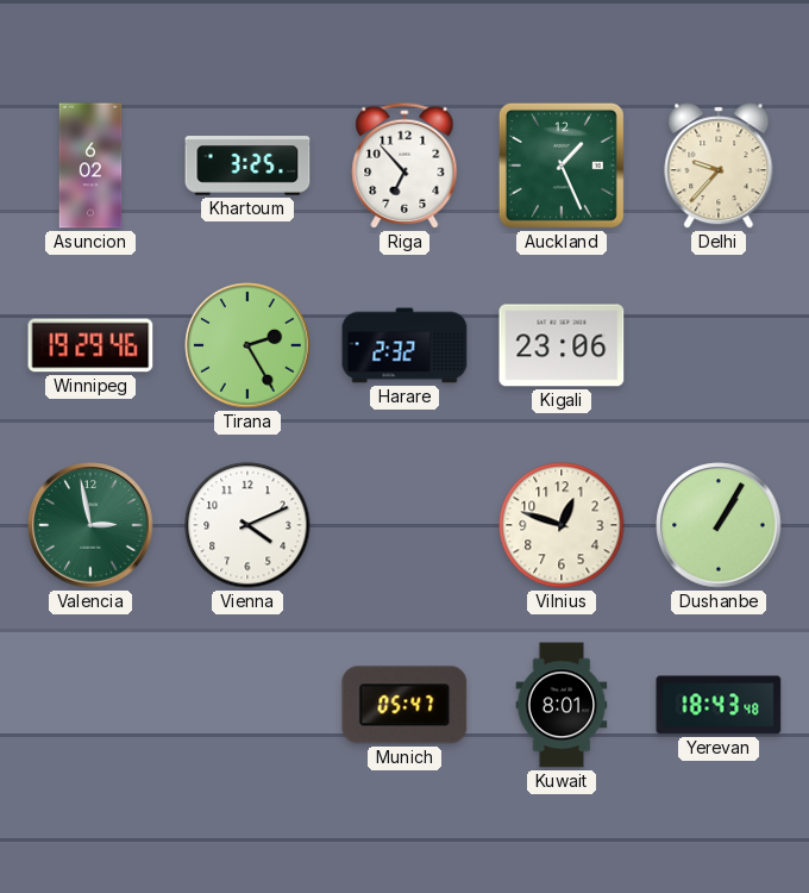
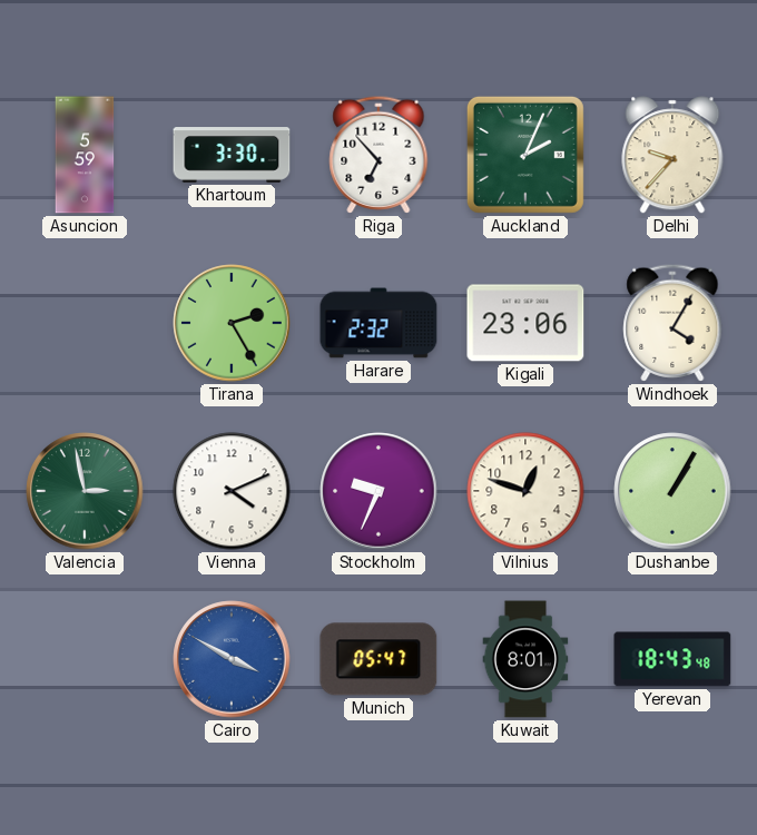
Asuncion: 6:02 -> 5:59 (85, 155)
Khartoum: 3:25 -> 3:30 (232, 155)
Auckland: 1:26 -> 2:04 (525, 155)
Winnipeg: 19:29 -> none (90, 345)
Windhoek: none -> 4:05 (672, 323)
Stockholm: none -> 9:34 (378, 491)
Cairo: none -> 3:50 (232, 659)
